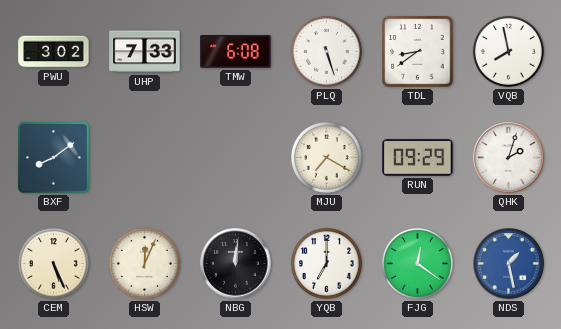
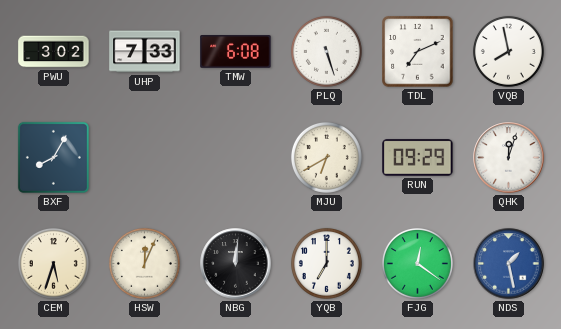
TDL: 8:39 -> 7:11 (418, 52)
BXF: 8:09 -> 8:05 (53, 157)
MJU: 7:20 -> 6:40 (326, 157)
QHK: 2:03 -> 12:03 (509, 158)
CEM: 5:26 -> 5:33 (53, 263)
